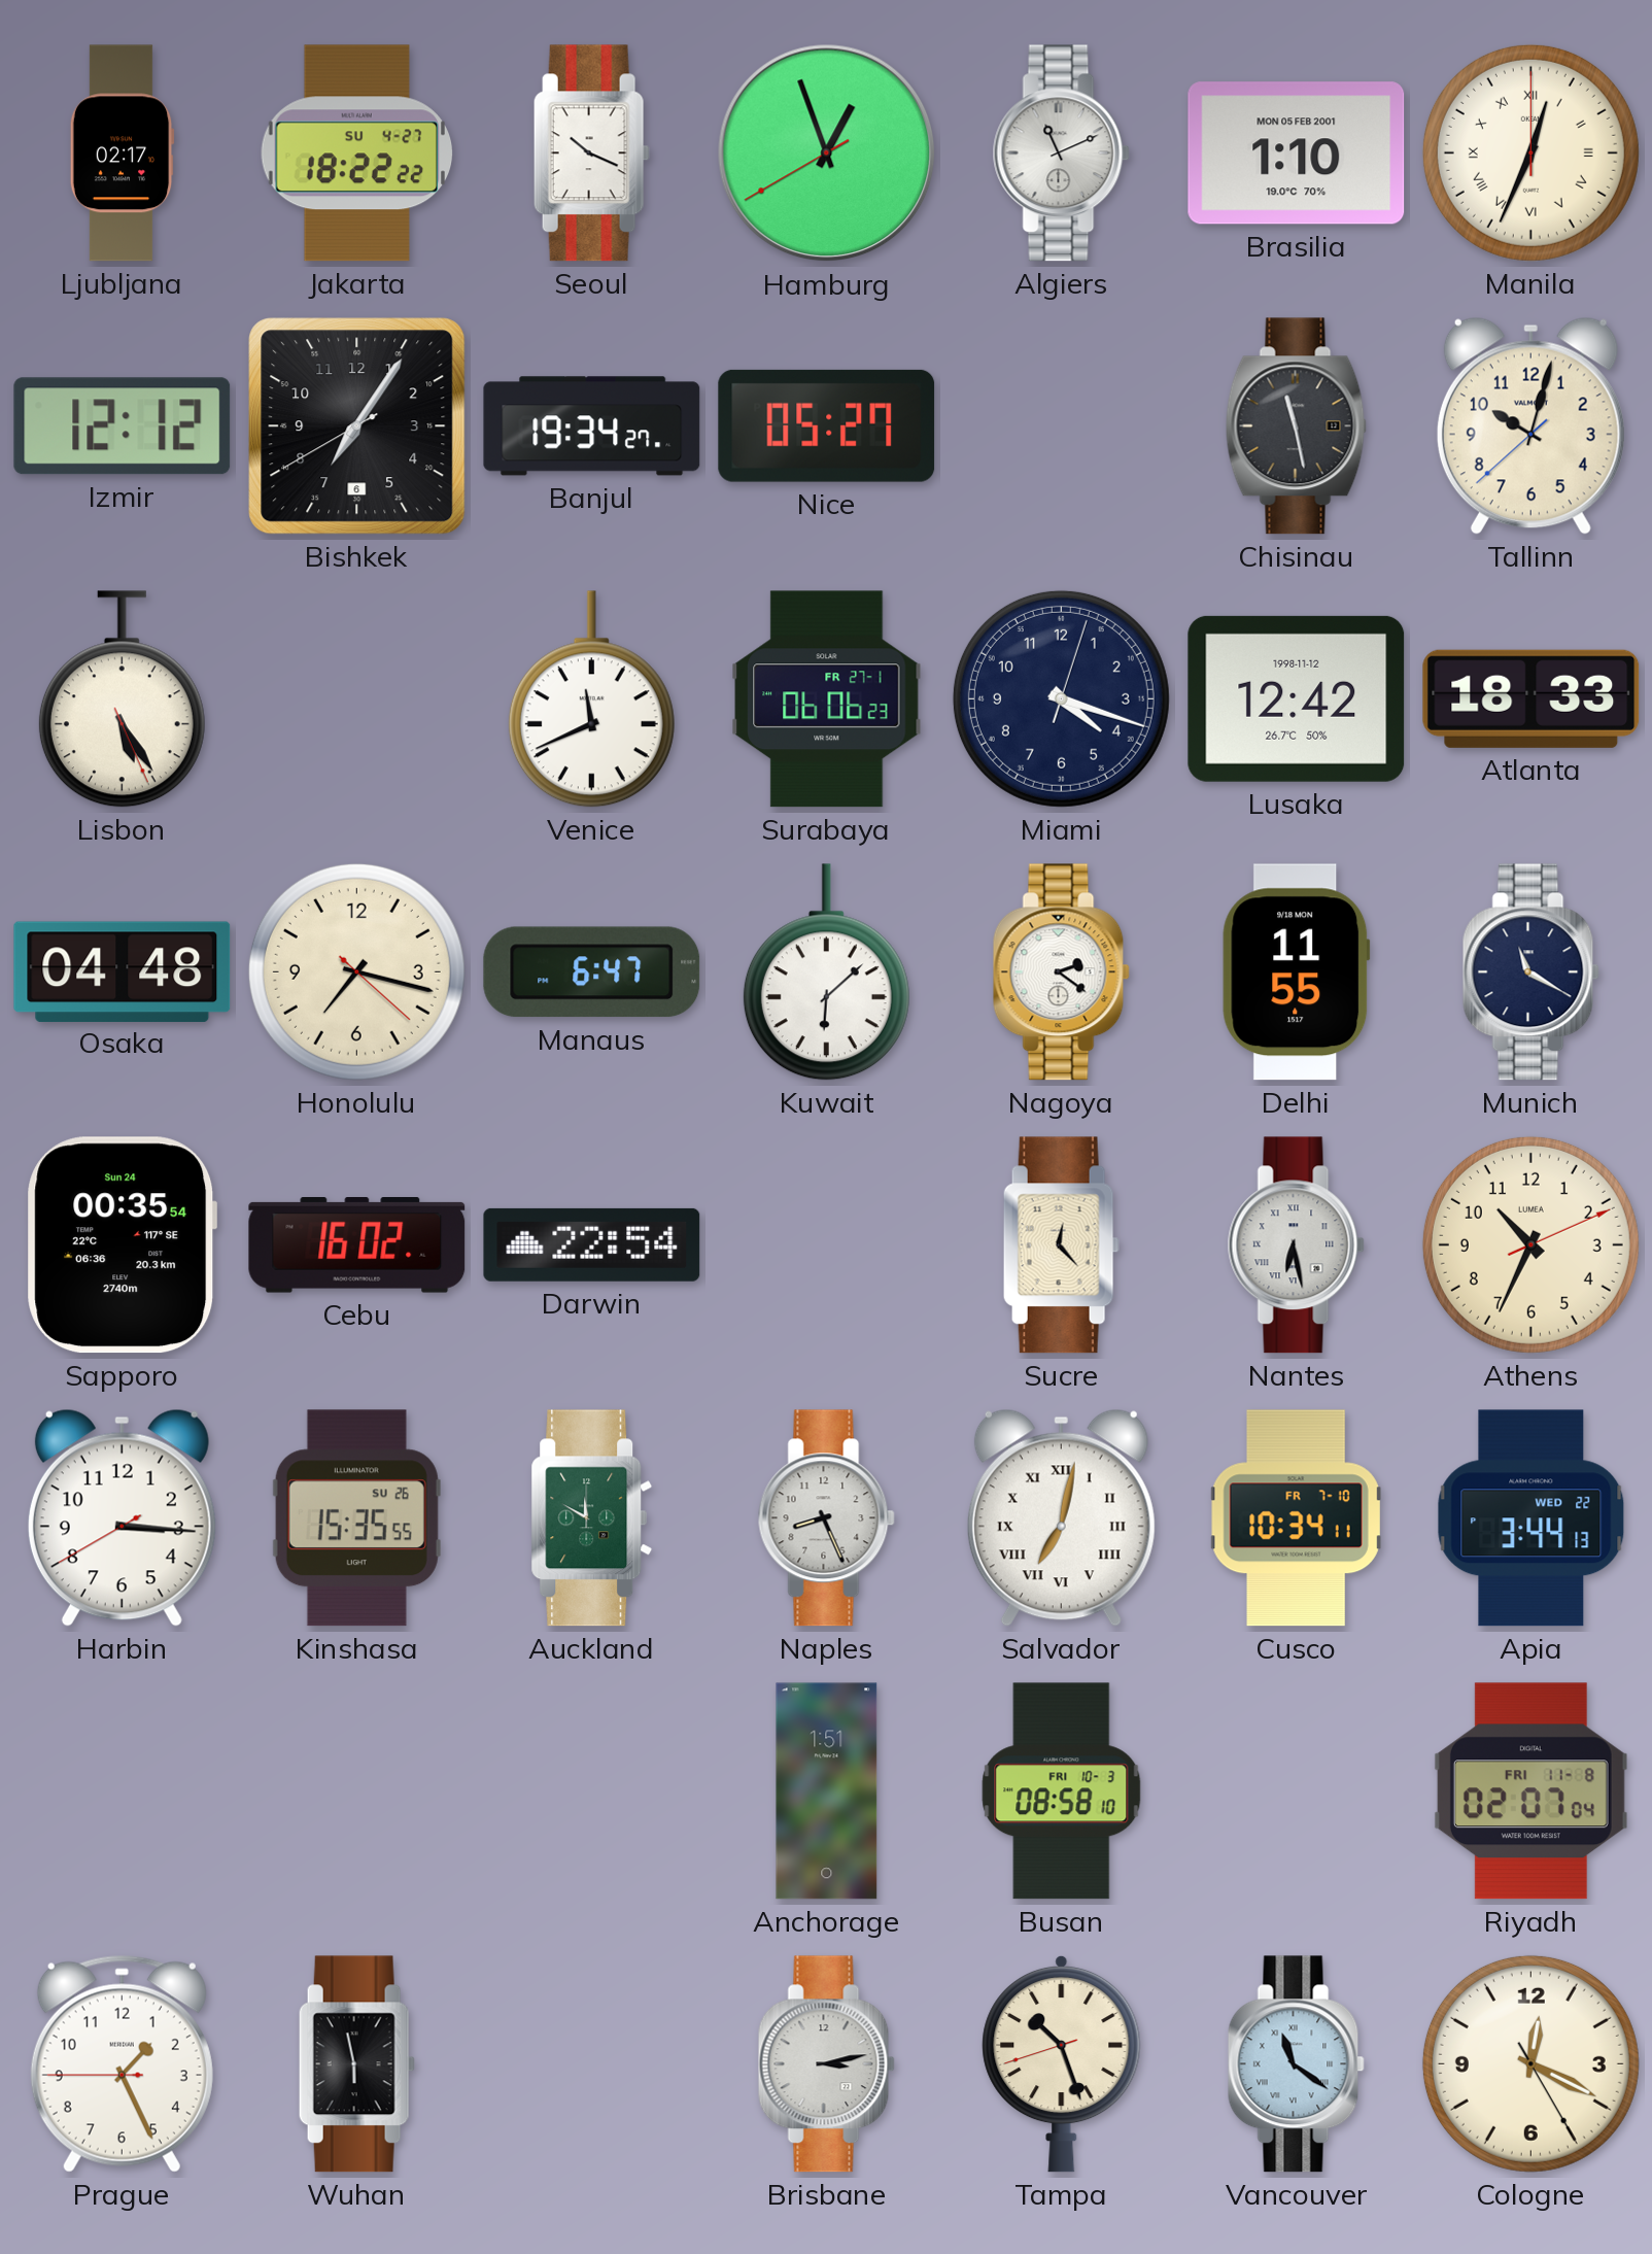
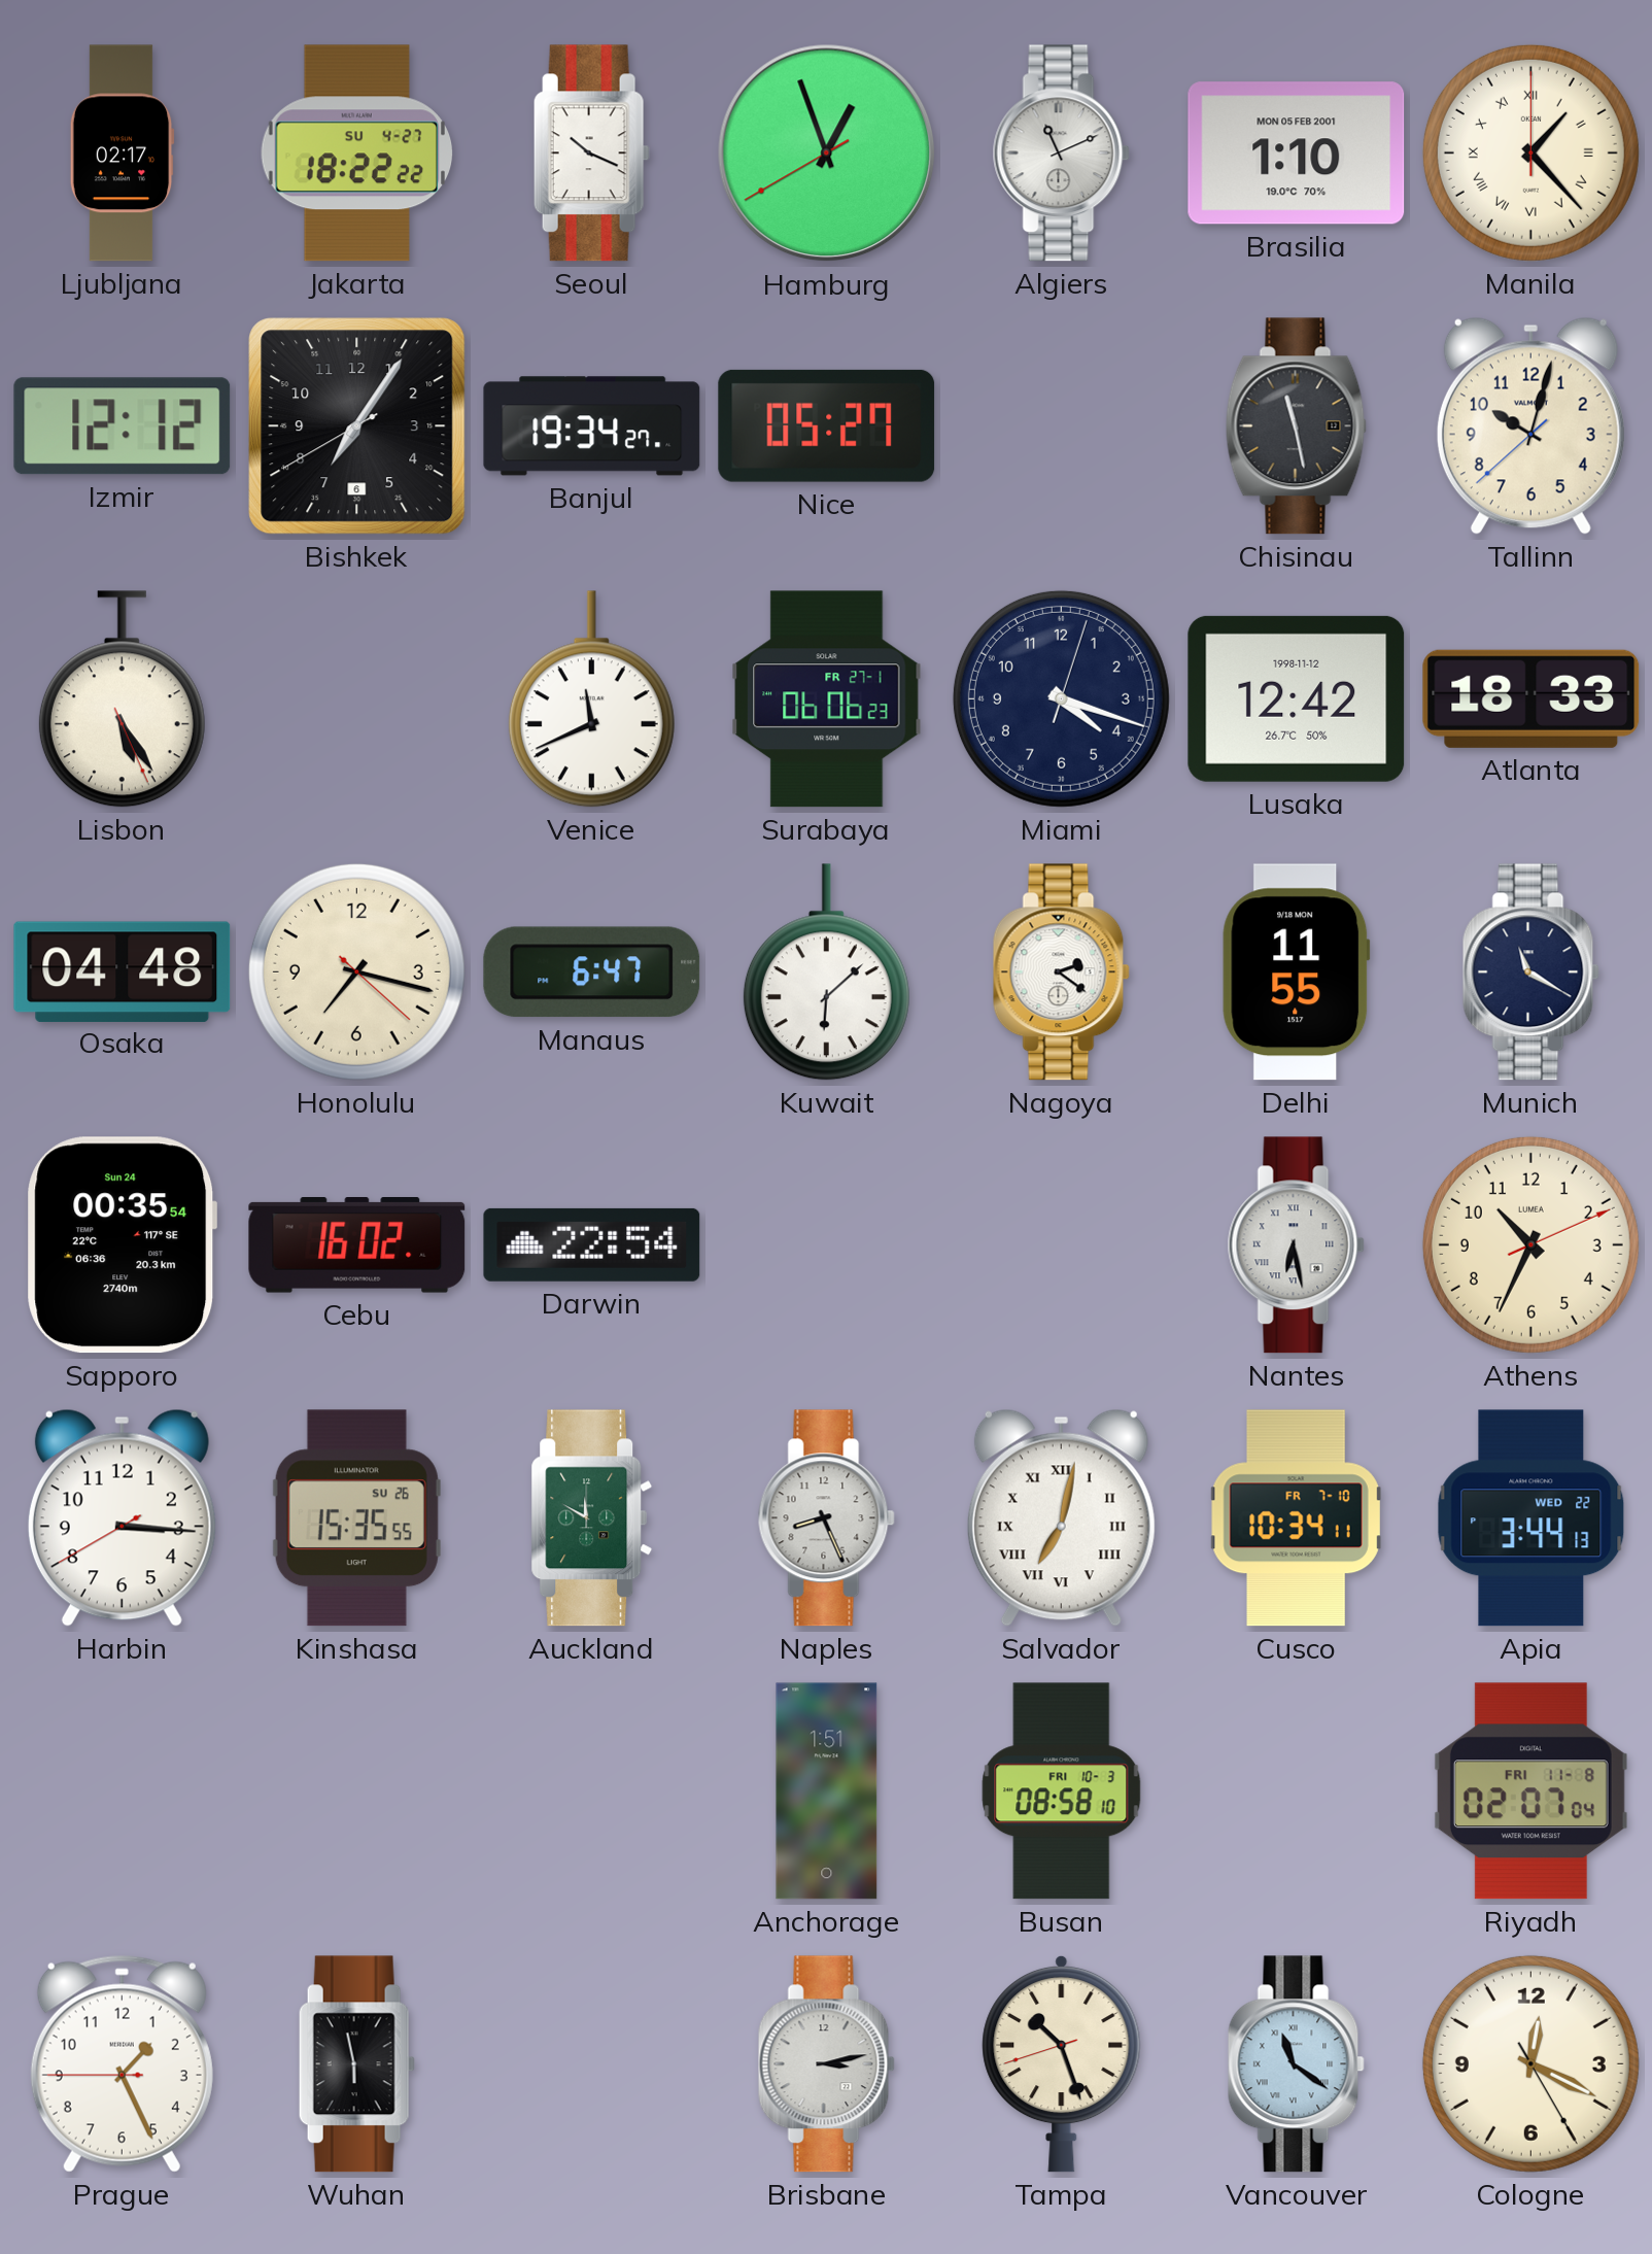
Manila: 12:34 -> 1:23 (1530, 152)
Sucre: 12:23 -> none (1061, 1245)
